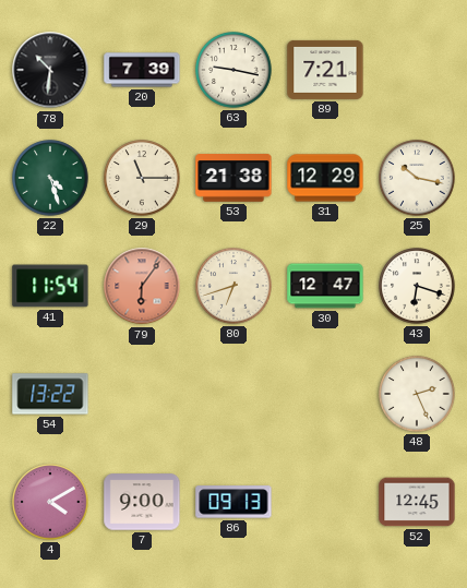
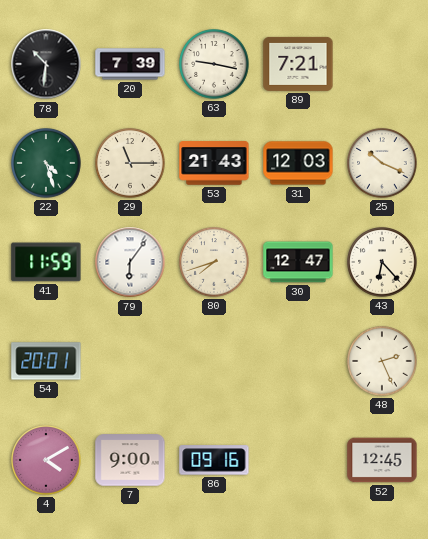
53: 21:38 -> 21:43 (214, 163)
31: 12:29 -> 12:03 (298, 163)
25: 10:17 -> 10:19 (382, 163)
41: 11:54 -> 11:59 (46, 262)
79 dial: salmon -> white (130, 262)
80: 6:42 -> 7:42 (214, 262)
43: 6:18 -> 6:23 (382, 262)
54: 13:22 -> 20:01 (46, 361)
86: 09:13 -> 09:16 (214, 460)
